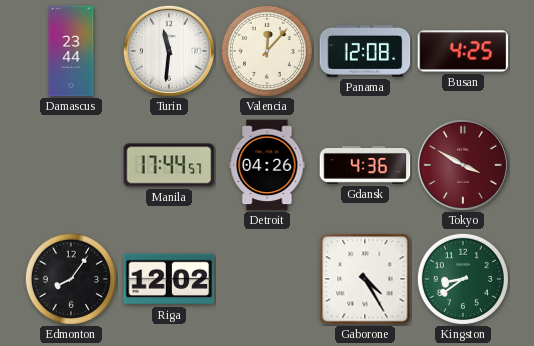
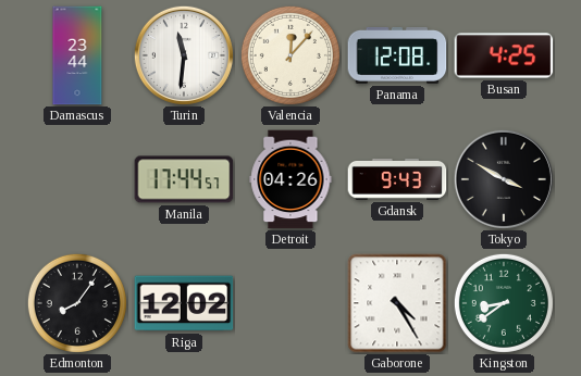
Gdansk: 4:36 -> 9:43 (397, 180)
Tokyo dial: burgundy -> black (504, 179)
